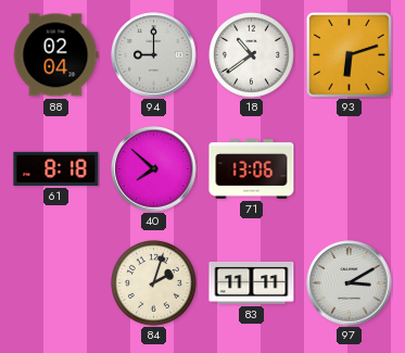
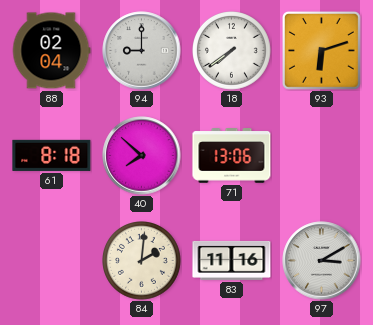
18: 10:39 -> 7:39 (232, 51)
84: 2:03 -> 2:01 (142, 261)
83: 11:11 -> 11:16 (232, 260)
